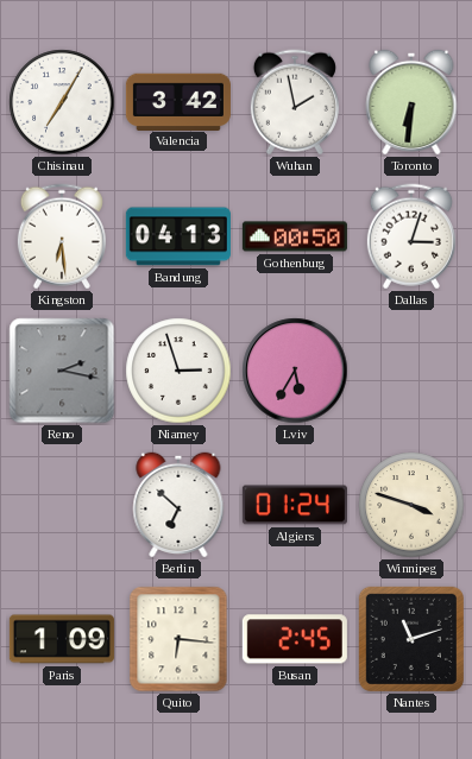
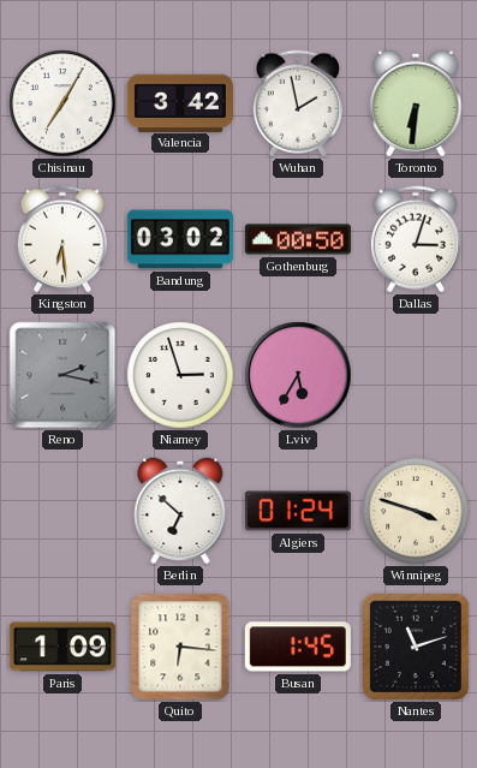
Bandung: 04:13 -> 03:02 (180, 239)
Busan: 2:45 -> 1:45 (298, 647)
